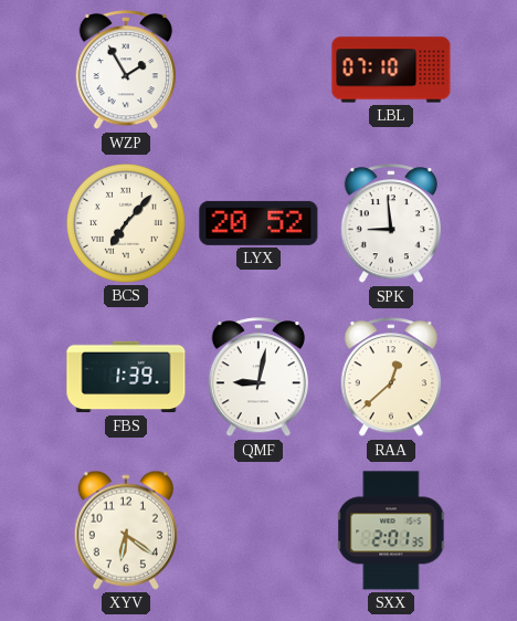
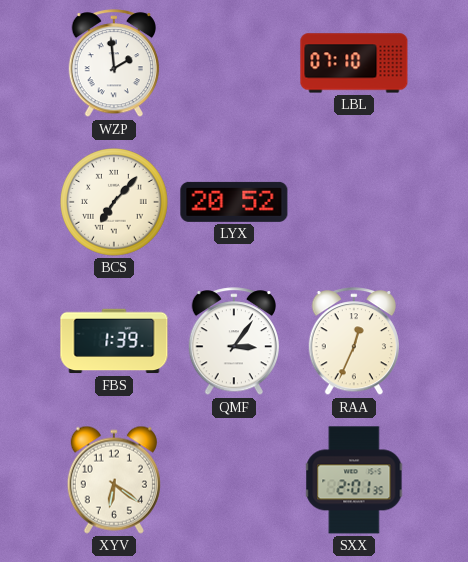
WZP: 1:55 -> 1:59 (113, 64)
SPK: 8:59 -> none (390, 224)
QMF: 9:02 -> 3:06 (233, 342)
RAA: 12:38 -> 12:34 (353, 342)
